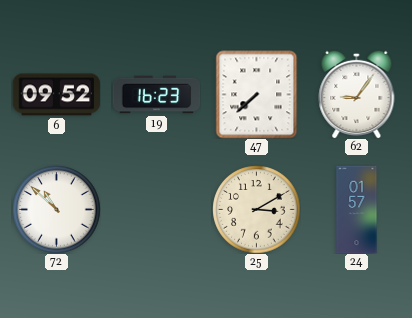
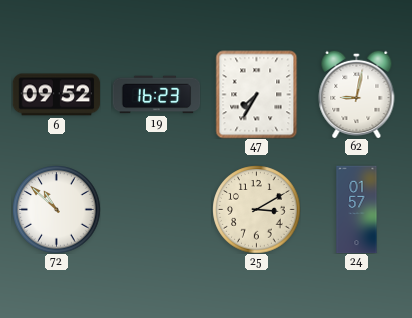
47: 7:38 -> 7:35 (257, 94)
62: 9:06 -> 9:02 (357, 94)
